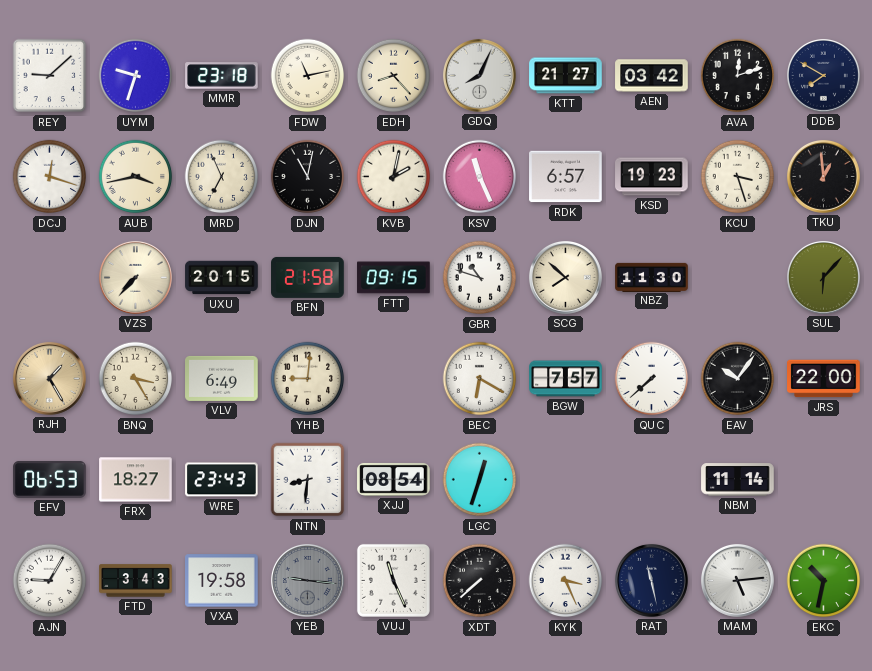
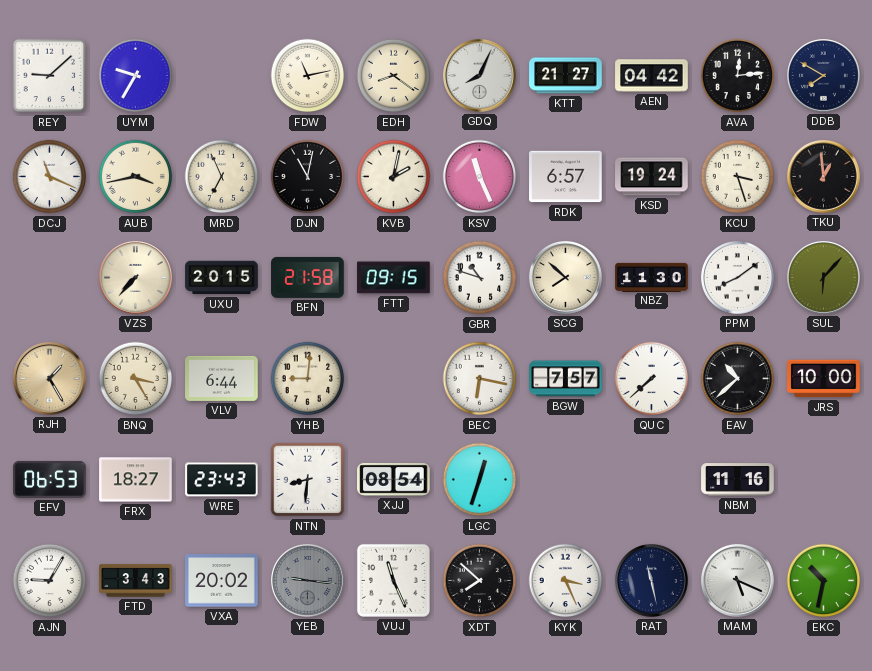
UYM: 9:33 -> 9:35 (136, 76)
MMR: 23:18 -> none (222, 76)
EDH: 8:23 -> 8:21 (394, 76)
AEN: 03:42 -> 04:42 (652, 76)
AVA: 12:12 -> 12:14 (738, 76)
DCJ: 12:18 -> 11:19 (50, 177)
KSD: 19:23 -> 19:24 (652, 177)
PPM: none -> 8:09 (737, 277)
VLV: 6:49 -> 6:44 (222, 378)
BEC: 6:20 -> 6:17 (480, 379)
EAV: 10:06 -> 10:38 (738, 379)
JRS: 22:00 -> 10:00 (824, 379)
NBM: 11:14 -> 11:16 (738, 480)
VXA: 19:58 -> 20:02 (222, 581)
XDT: 7:38 -> 7:52 (480, 581)
MAM: 5:14 -> 5:19 (737, 580)
